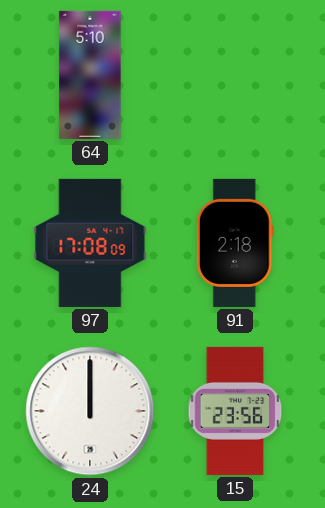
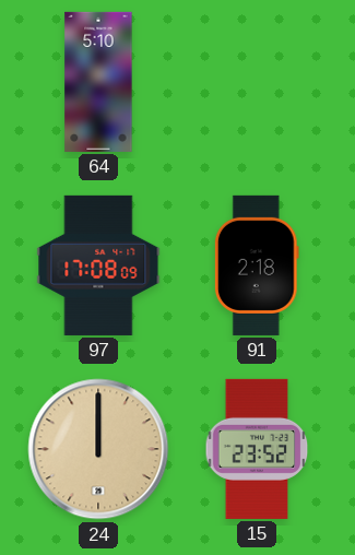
24 dial: white -> champagne (98, 449)
15: 23:56 -> 23:52 (257, 449)
